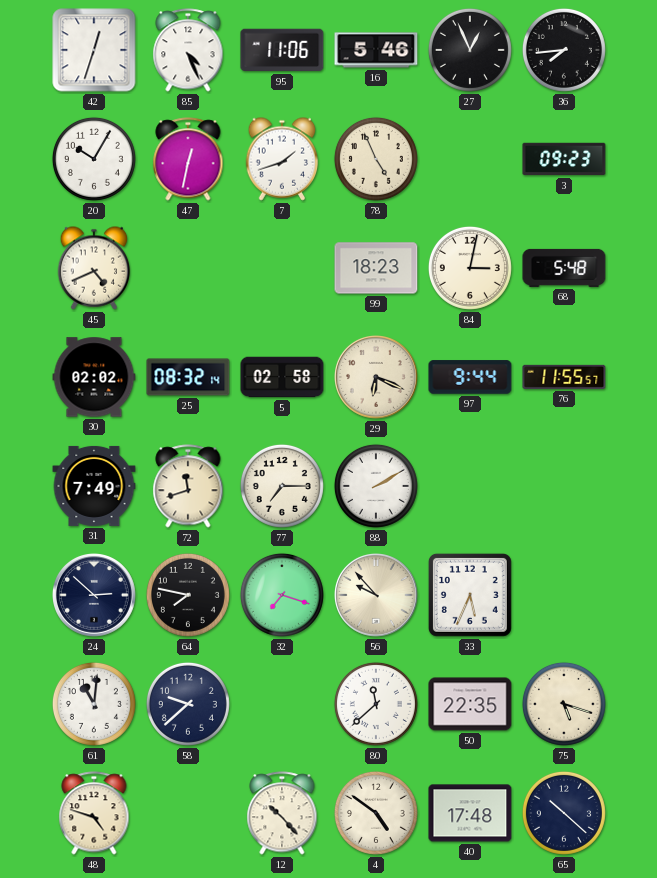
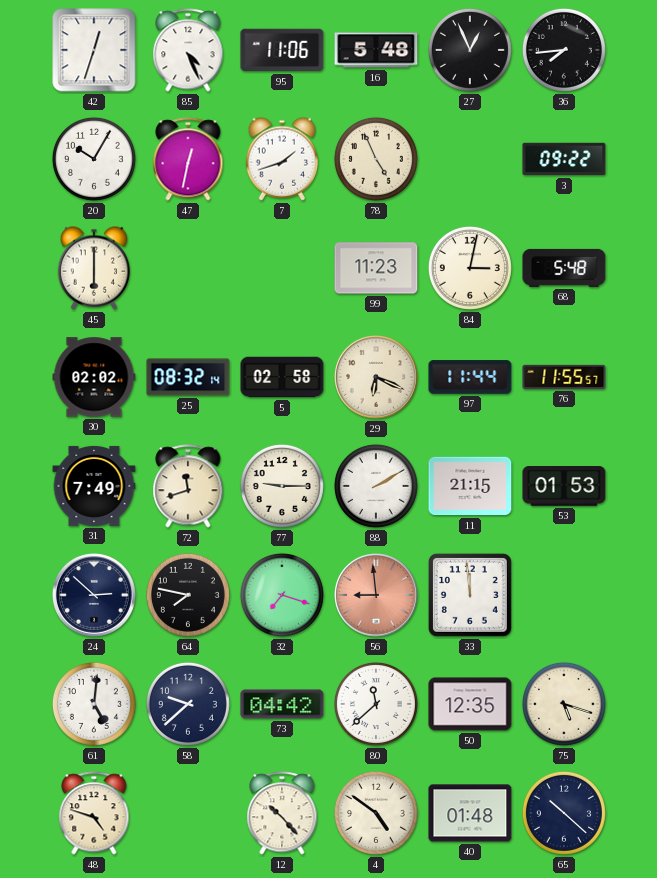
16: 5:46 -> 5:48 (376, 50)
3: 09:23 -> 09:22 (564, 159)
45: 4:41 -> 6:00 (94, 268)
99: 18:23 -> 11:23 (376, 268)
97: 9:44 -> 11:44 (470, 377)
77: 7:15 -> 9:15 (282, 486)
11: none -> 21:15 (470, 486)
53: none -> 01:53 (564, 486)
56: 9:53 -> 8:59 (377, 596)
56 dial: cream -> salmon (377, 596)
33: 5:34 -> 11:59 (470, 595)
61: 11:01 -> 5:01 (94, 704)
73: none -> 04:42 (282, 704)
50: 22:35 -> 12:35 (470, 704)
40: 17:48 -> 01:48 (470, 813)
